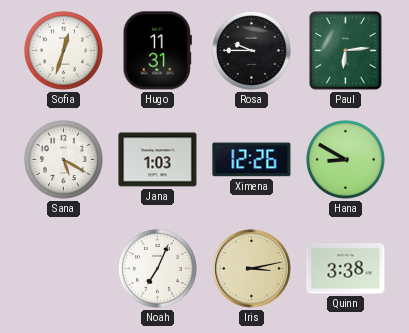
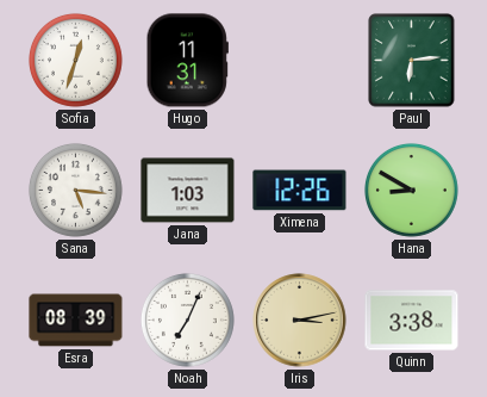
Rosa: 9:45 -> none (251, 50)
Sana: 5:20 -> 5:16 (75, 190)
Esra: none -> 08:39 (76, 321)
